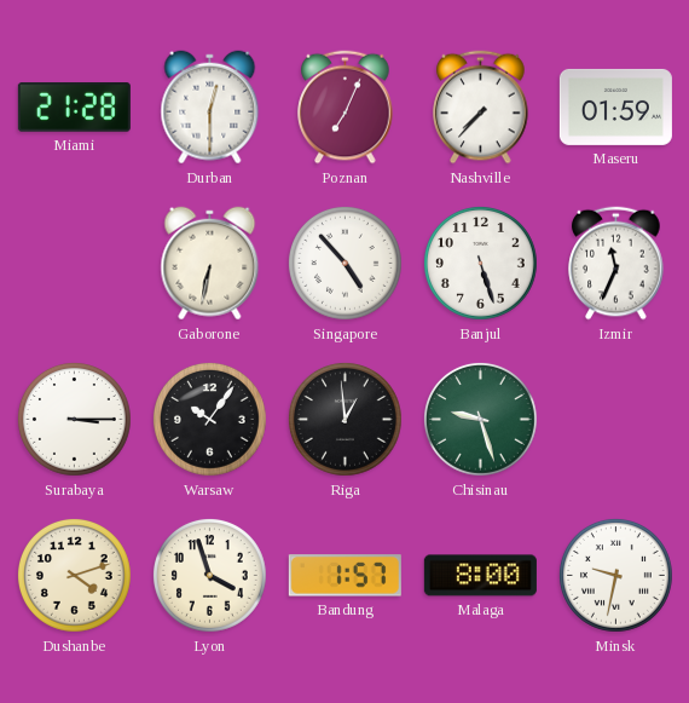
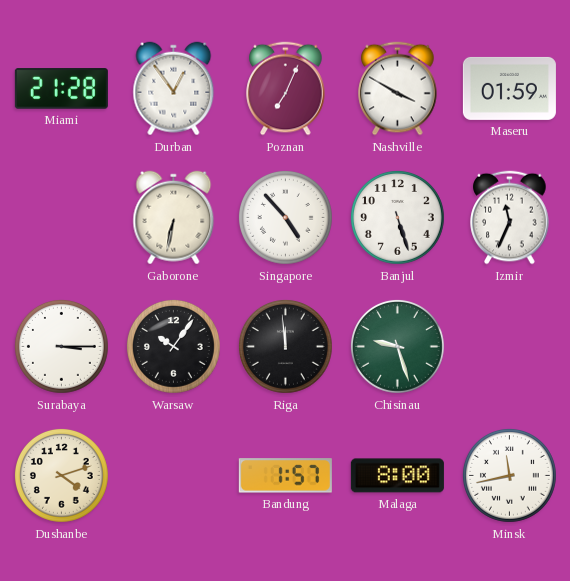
Durban: 12:30 -> 12:54 (174, 89)
Nashville: 7:37 -> 3:50 (398, 89)
Riga: 12:59 -> 11:59 (286, 347)
Lyon: 3:57 -> none (210, 576)
Minsk: 9:32 -> 11:43 (510, 476)
